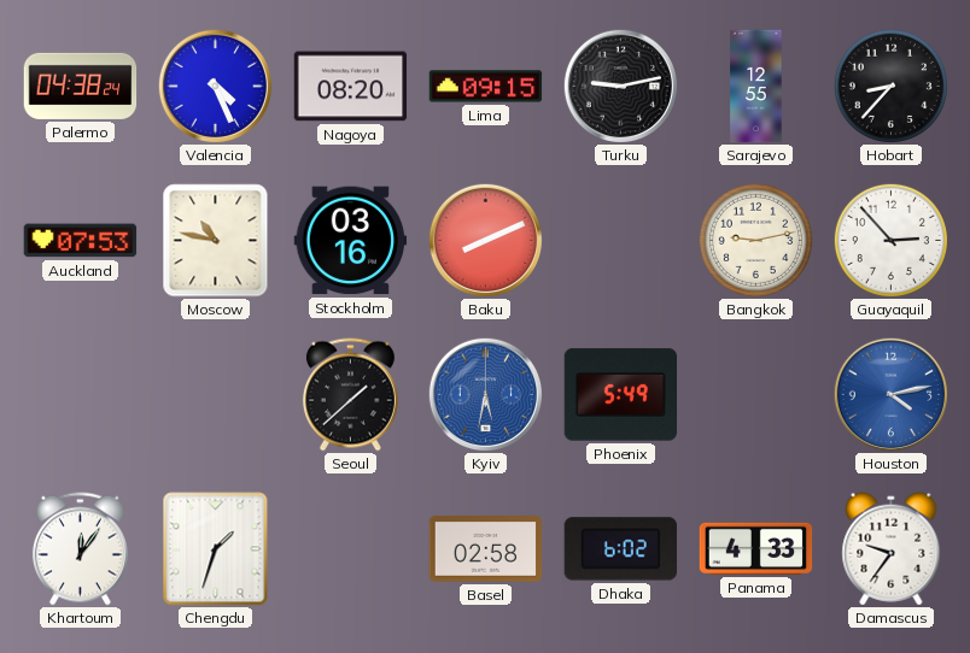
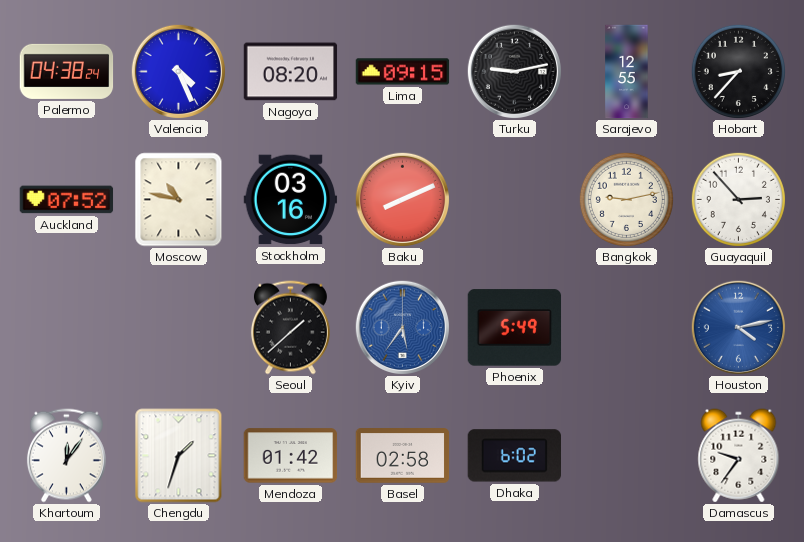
Auckland: 07:53 -> 07:52 (67, 200)
Kyiv: 5:32 -> 5:36 (402, 327)
Mendoza: none -> 01:42 (291, 456)
Panama: 4:33 -> none (756, 548)
